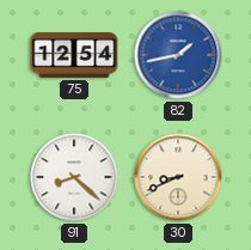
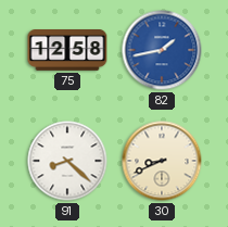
75: 12:54 -> 12:58 (67, 51)
